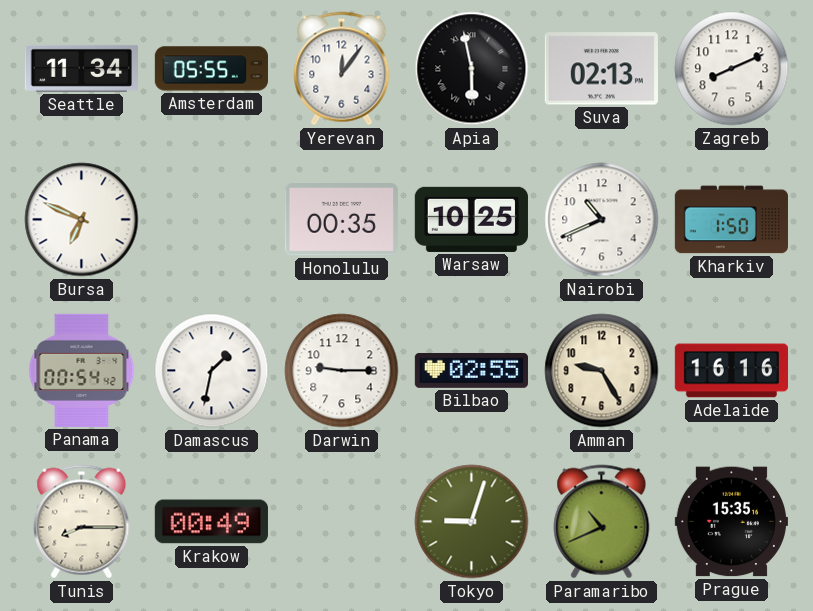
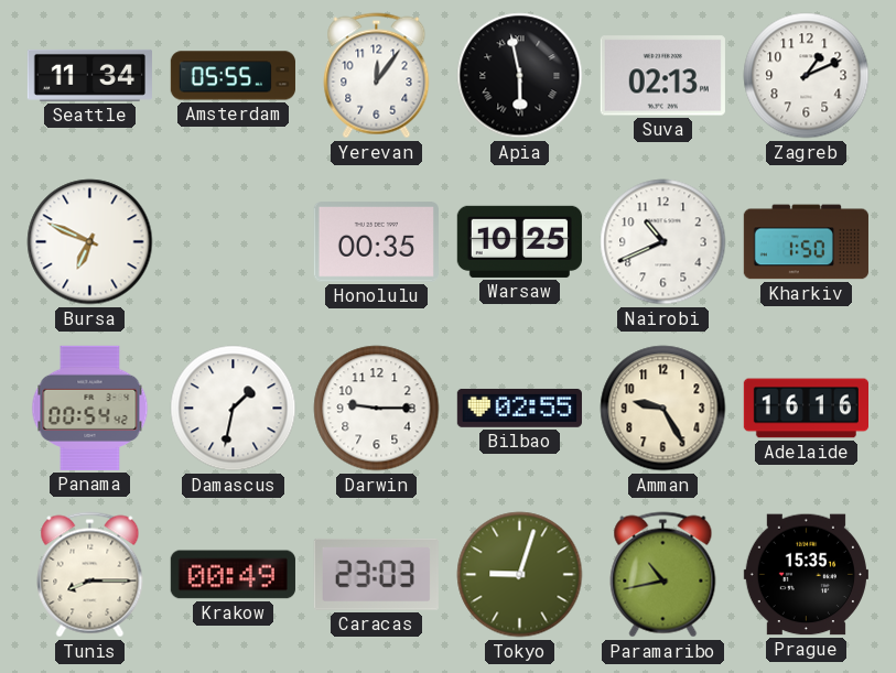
Zagreb: 8:11 -> 1:11 (807, 76)
Caracas: none -> 23:03 (376, 574)
Paramaribo: 10:41 -> 10:43 (663, 575)
